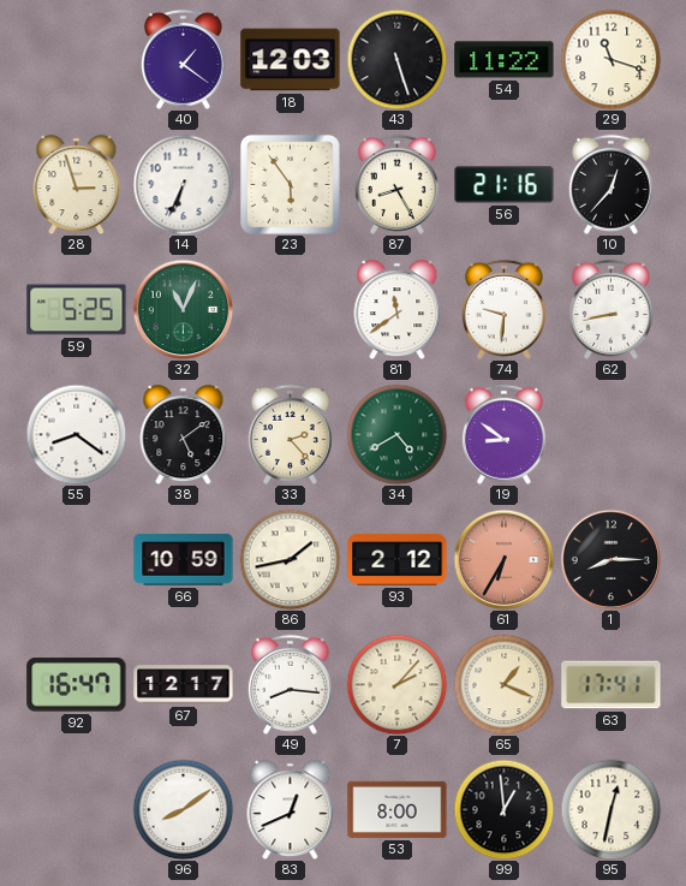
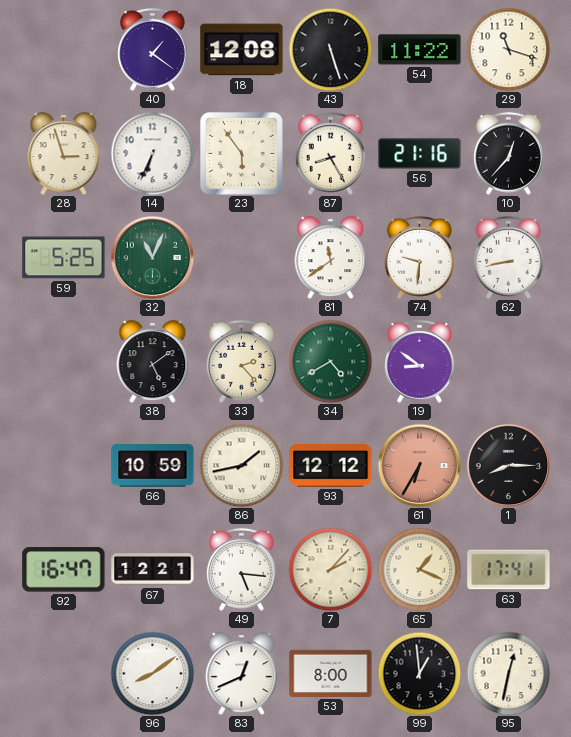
18: 12:03 -> 12:08 (242, 50)
55: 8:21 -> none (76, 434)
93: 2:12 -> 12:12 (331, 466)
67: 12:17 -> 12:21 (153, 570)
49: 8:16 -> 5:16 (241, 569)
